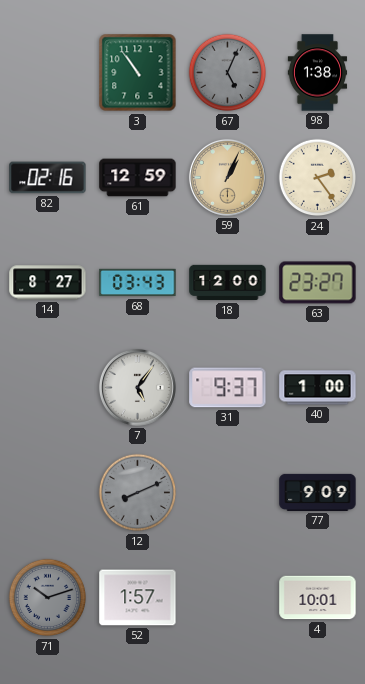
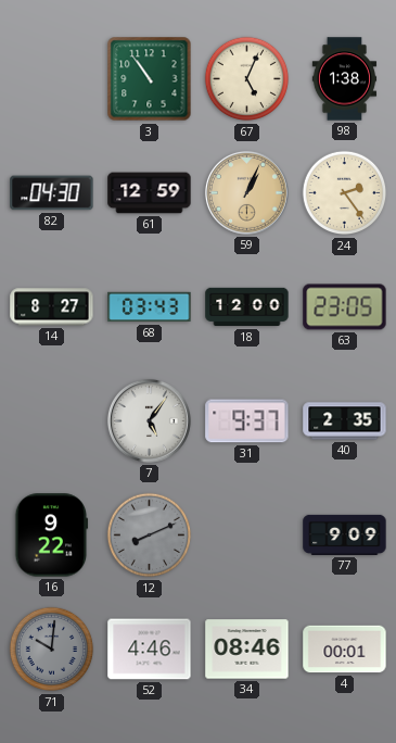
67 dial: grey -> cream (247, 79)
82: 02:16 -> 04:30 (52, 193)
63: 23:27 -> 23:05 (345, 307)
40: 1:00 -> 2:35 (345, 421)
16: none -> 9:22 (52, 536)
71: 10:12 -> 10:01 (52, 650)
52: 1:57 -> 4:46 (150, 650)
34: none -> 08:46 (247, 650)
4: 10:01 -> 00:01 (345, 650)
